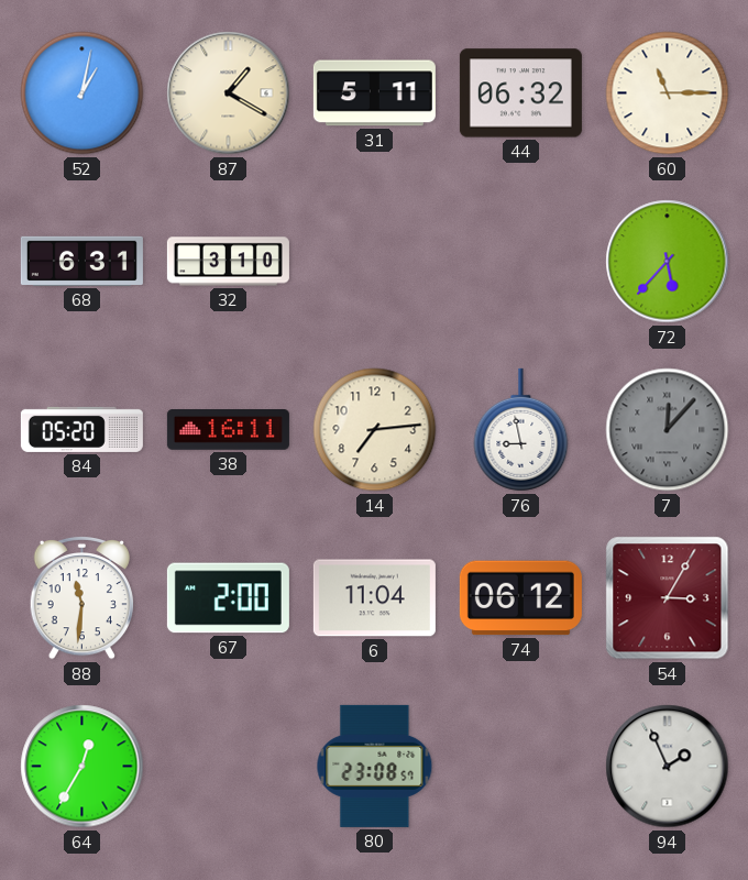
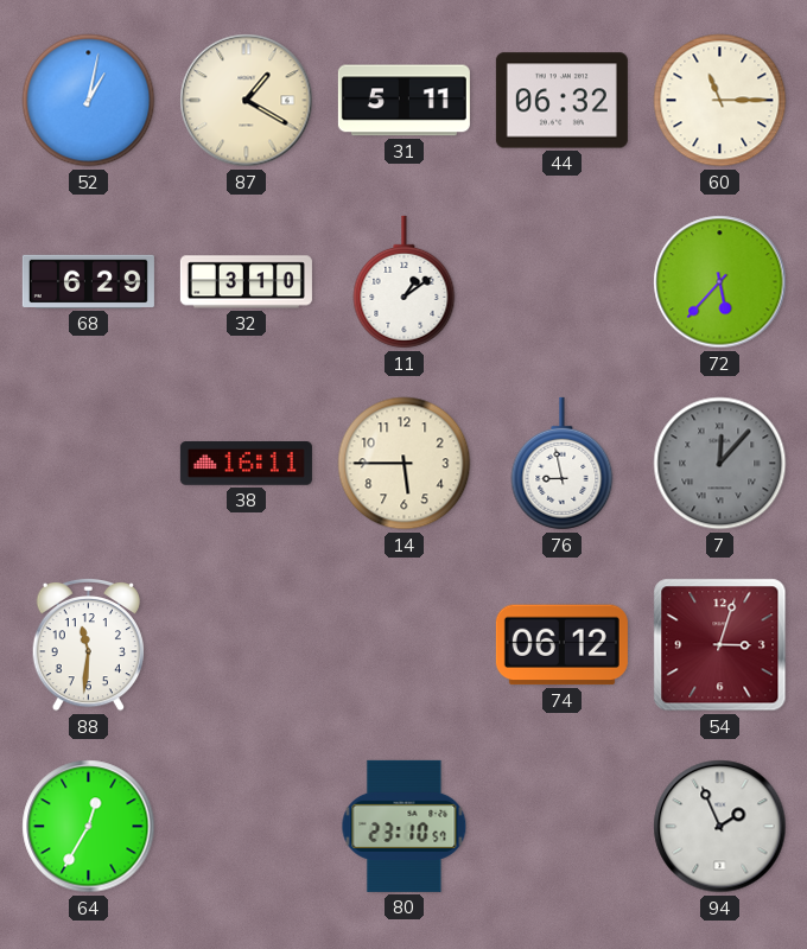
68: 6:31 -> 6:29 (88, 281)
11: none -> 1:09 (405, 282)
84: 05:20 -> none (81, 429)
14: 7:14 -> 5:45 (405, 464)
67: 2:00 -> none (228, 598)
6: 11:04 -> none (374, 598)
54: 3:05 -> 3:03 (720, 645)
80: 23:08 -> 23:10 (405, 826)
